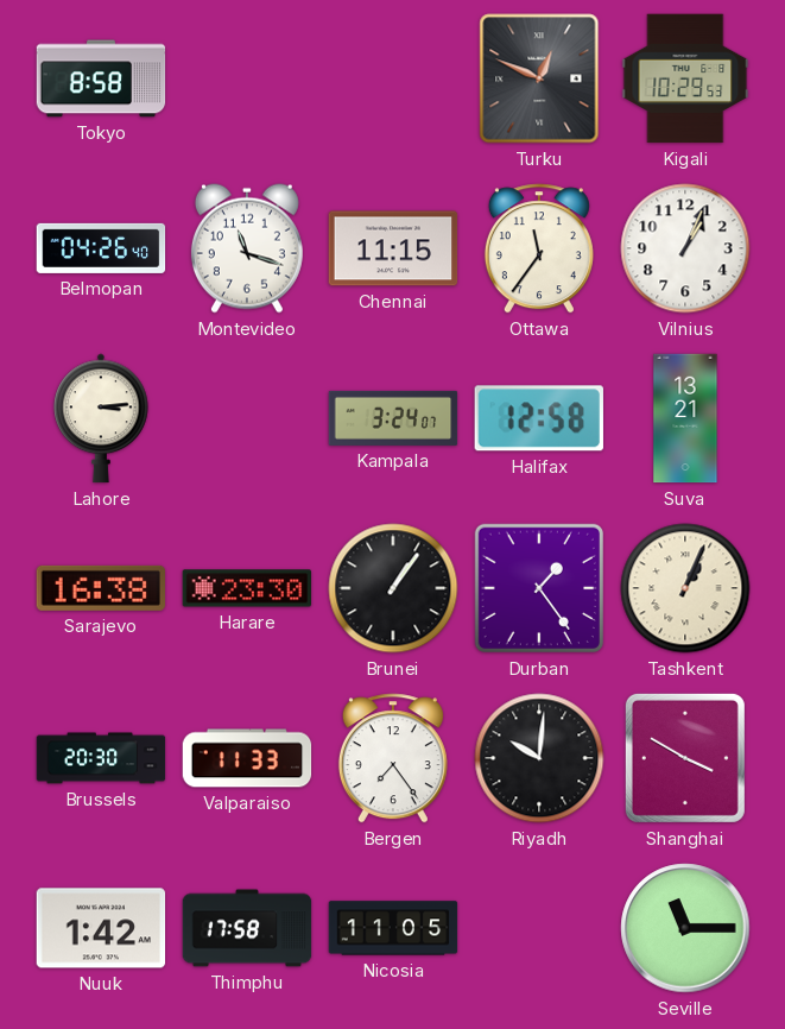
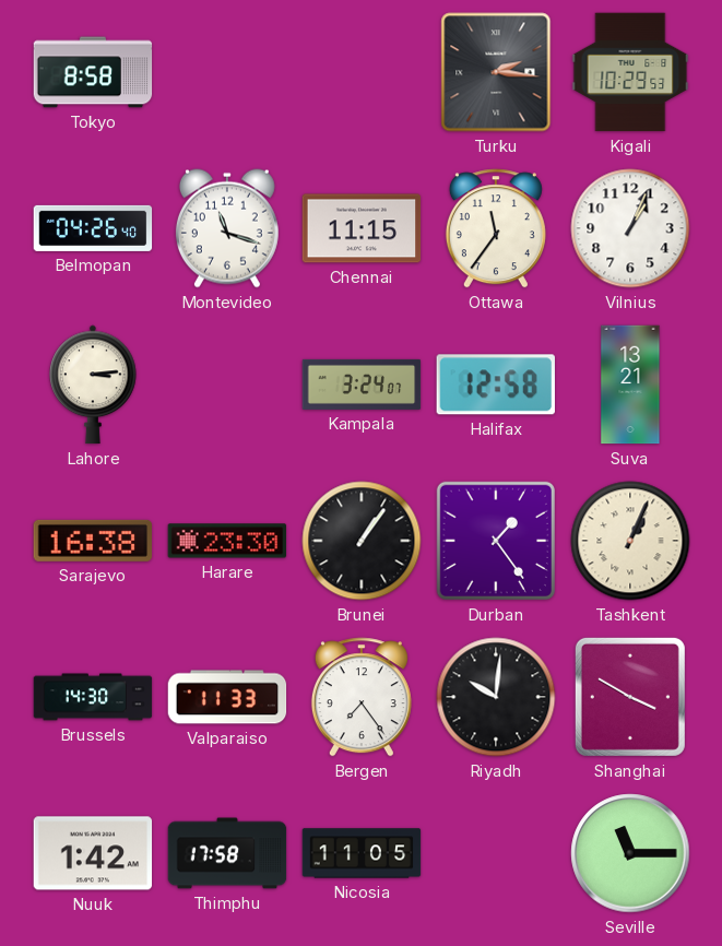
Turku: 12:49 -> 2:16 (496, 72)
Brussels: 20:30 -> 14:30 (93, 697)
